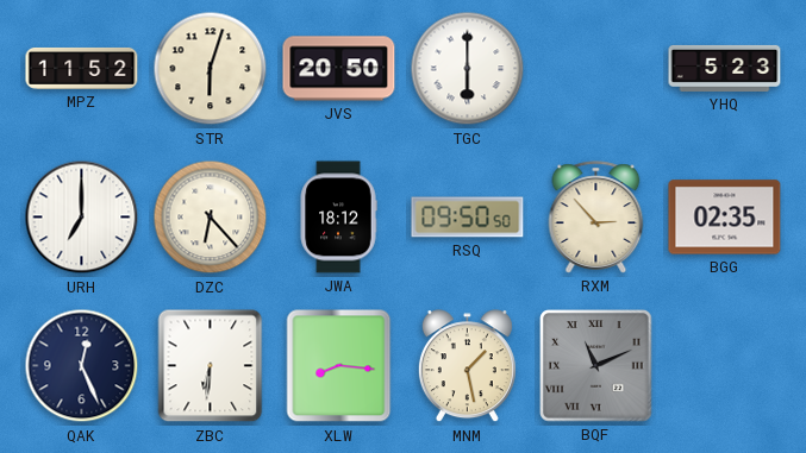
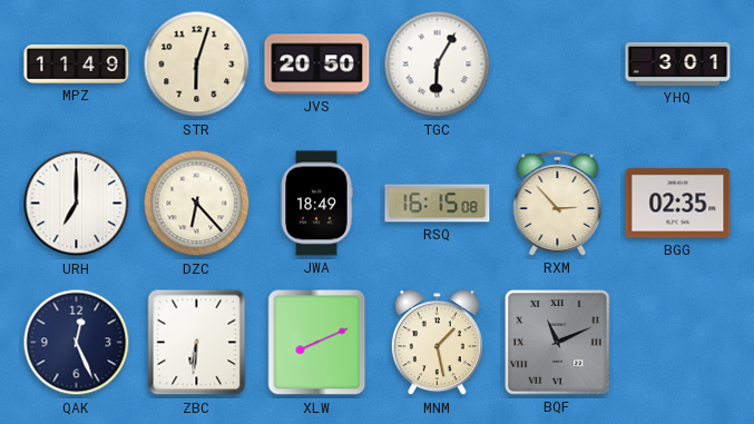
MPZ: 11:52 -> 11:49 (77, 63)
TGC: 6:00 -> 6:05 (438, 65)
YHQ: 5:23 -> 3:01 (678, 63)
JWA: 18:12 -> 18:49 (316, 204)
RSQ: 09:50 -> 16:15 (438, 204)
XLW: 8:16 -> 8:11 (317, 343)
